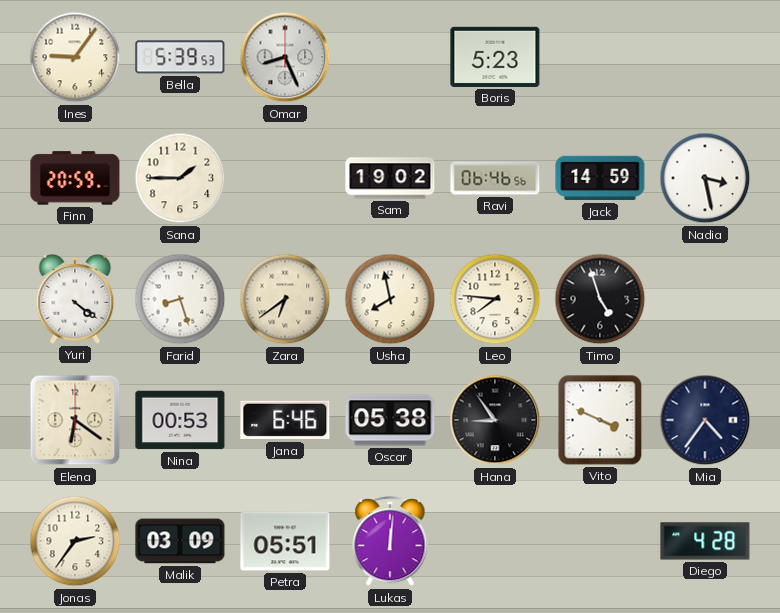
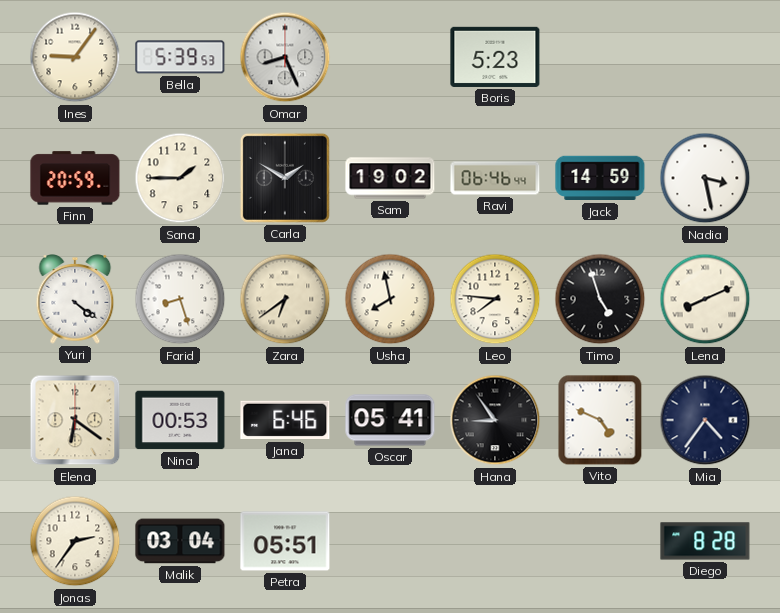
Carla: none -> 1:50 (285, 178)
Ravi: 06:46:56 -> 06:46:44 (495, 178)
Lena: none -> 8:11 (705, 299)
Oscar: 05:38 -> 05:41 (390, 420)
Vito: 3:49 -> 4:49 (600, 420)
Malik: 03:09 -> 03:04 (180, 541)
Lukas: 12:01 -> none (390, 542)
Diego: 4:28 -> 8:28 (705, 541)
